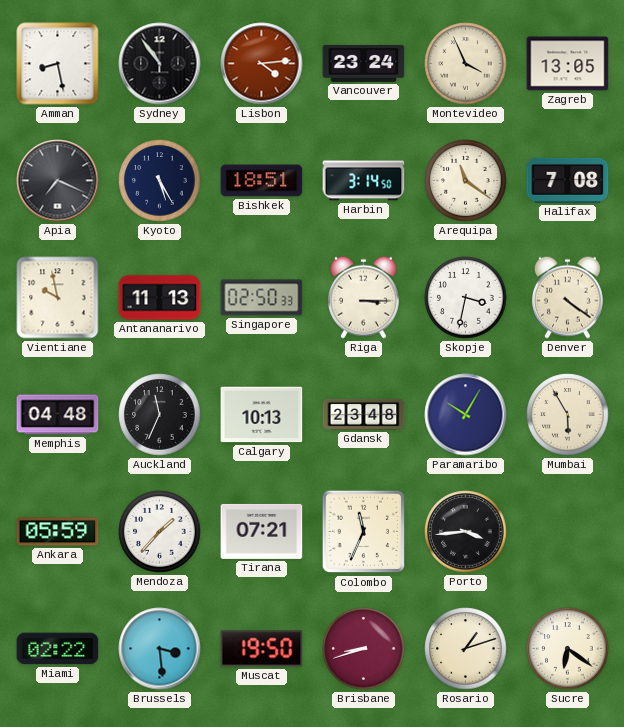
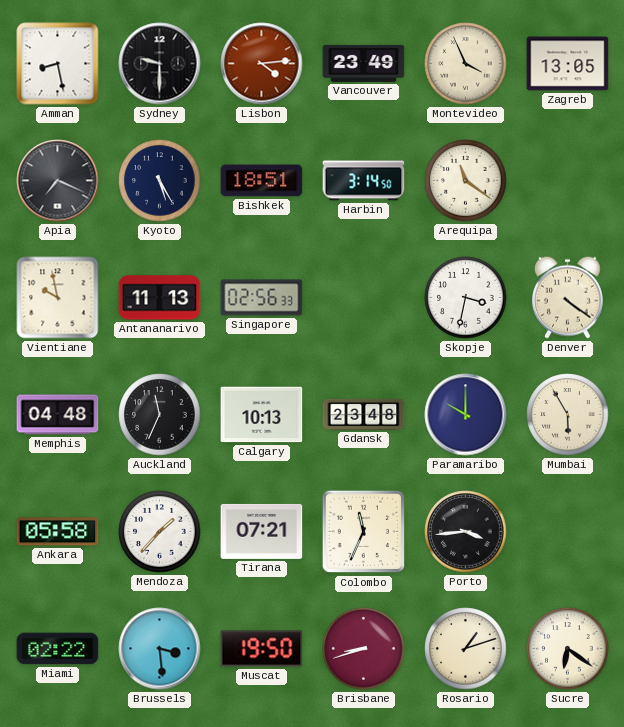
Sydney: 10:54 -> 9:30 (160, 64)
Vancouver: 23:24 -> 23:49 (364, 63)
Halifax: 7:08 -> none (568, 180)
Singapore: 02:50 -> 02:56 (262, 298)
Riga: 3:15 -> none (363, 297)
Paramaribo: 10:05 -> 10:00 (466, 415)
Ankara: 05:59 -> 05:58 (58, 532)
